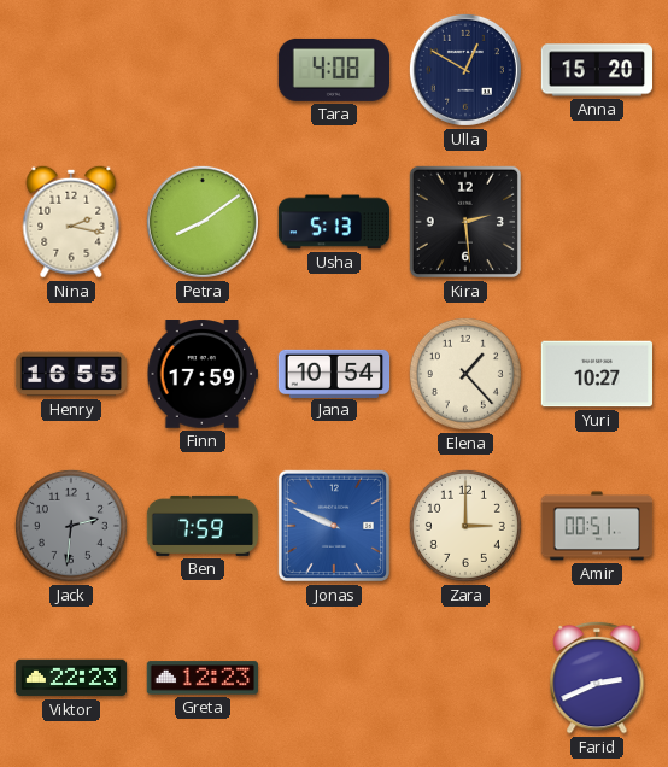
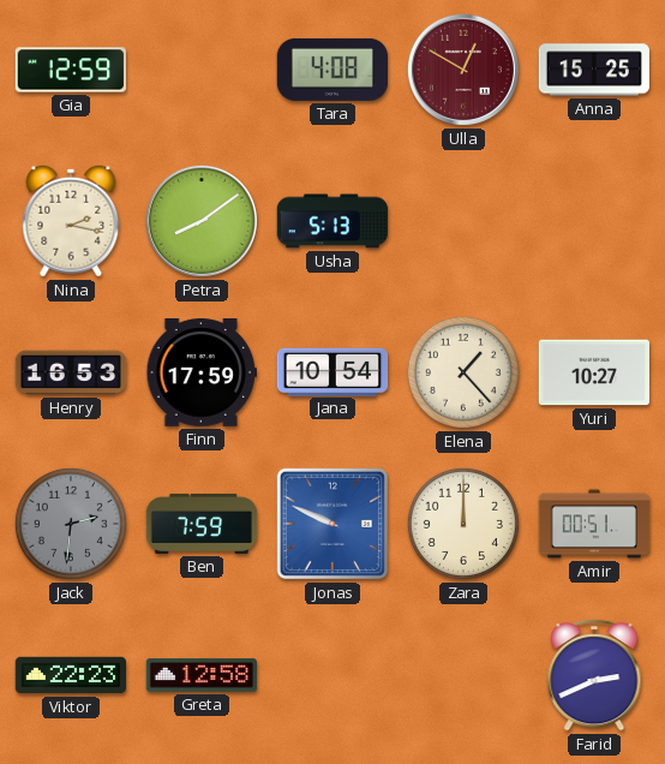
Gia: none -> 12:59 (70, 70)
Ulla dial: navy -> burgundy (463, 70)
Anna: 15:20 -> 15:25 (594, 70)
Kira: 2:29 -> none (465, 222)
Henry: 16:55 -> 16:53 (71, 372)
Zara: 3:00 -> 12:00 (463, 524)
Greta: 12:23 -> 12:58 (200, 675)
